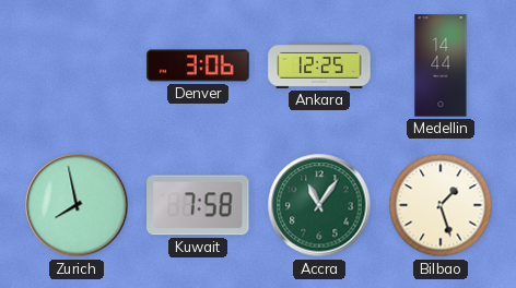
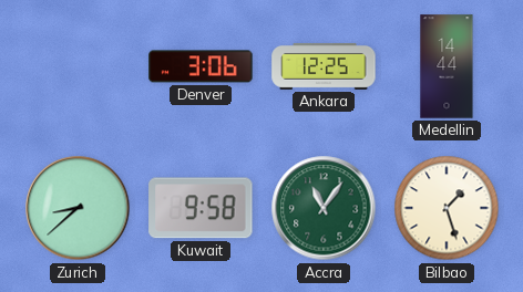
Zurich: 7:58 -> 8:38 (78, 208)
Kuwait: 7:58 -> 9:58 (201, 208)
